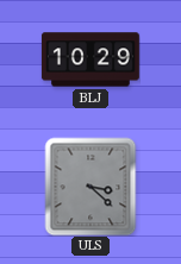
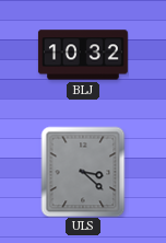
BLJ: 10:29 -> 10:32 (83, 55)
